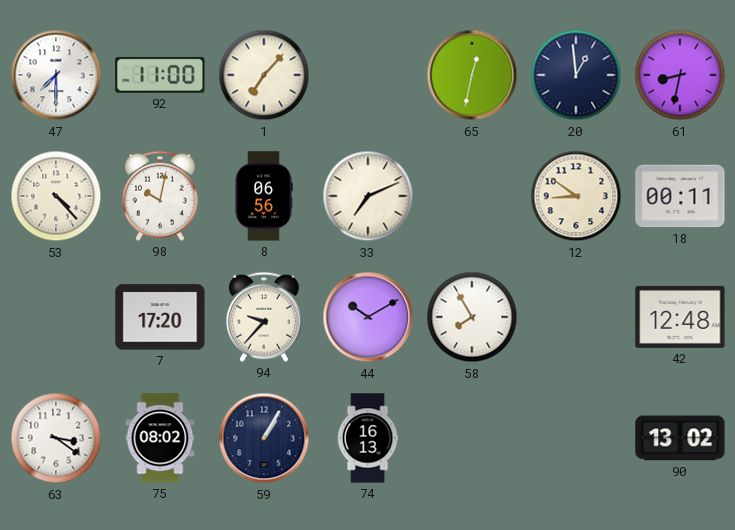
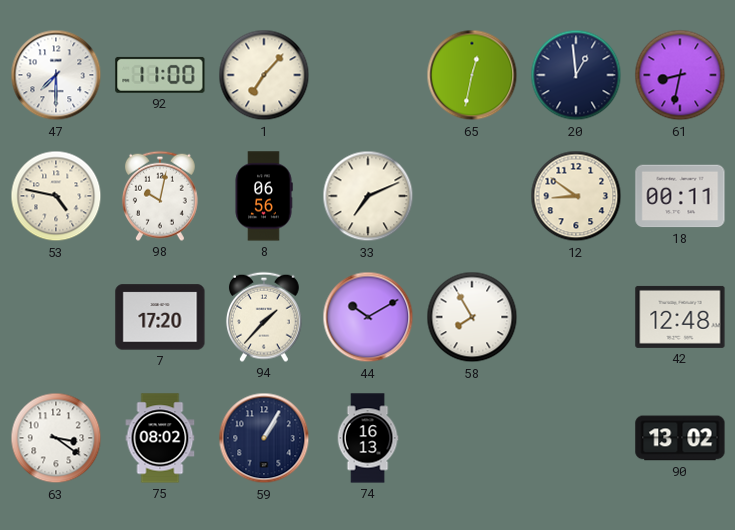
53: 4:23 -> 4:47 (56, 196)
94: 9:37 -> 1:37 (264, 317)
